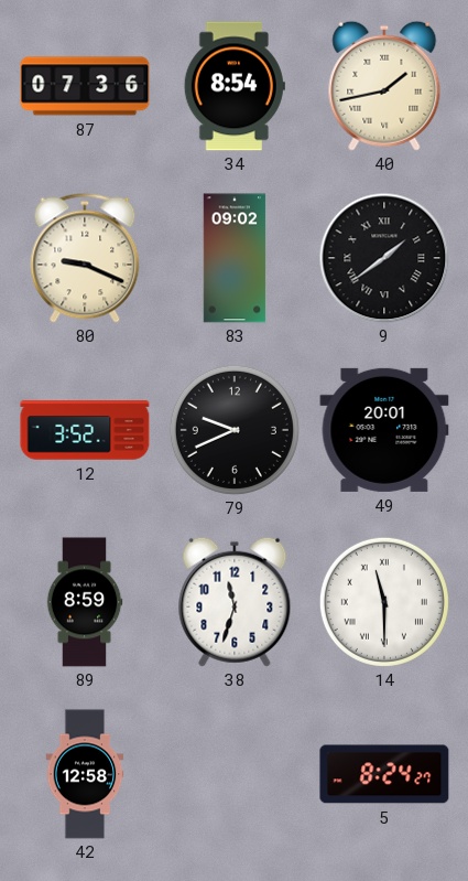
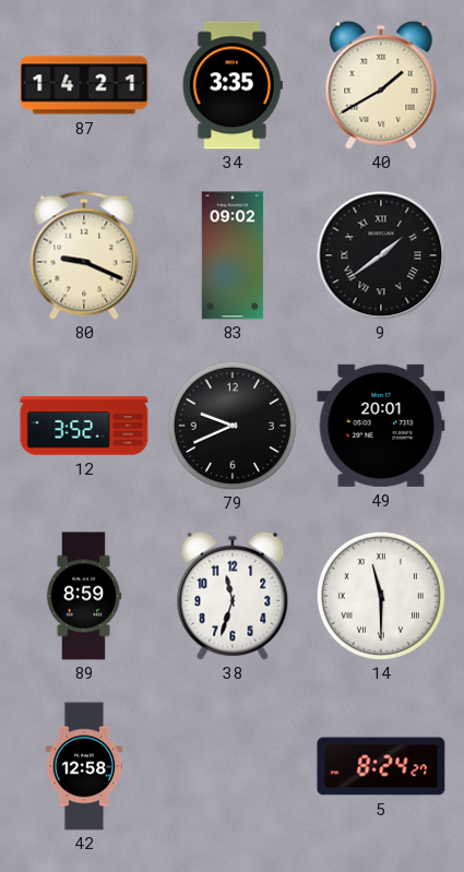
87: 07:36 -> 14:21 (84, 85)
34: 8:54 -> 3:35 (233, 85)
40: 1:43 -> 1:40 (381, 85)
